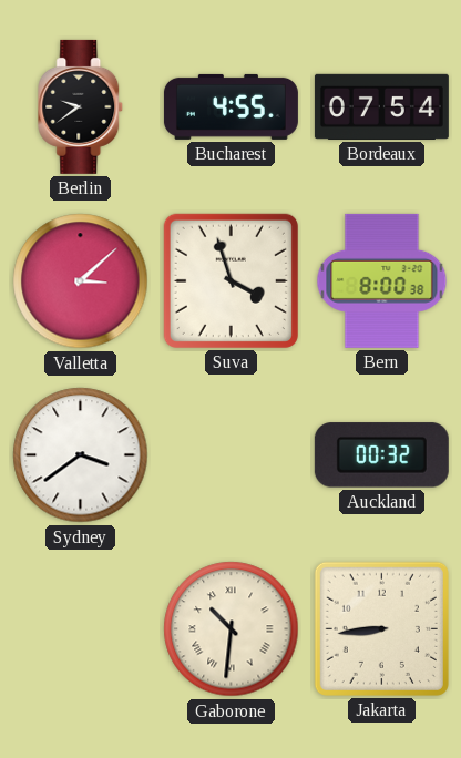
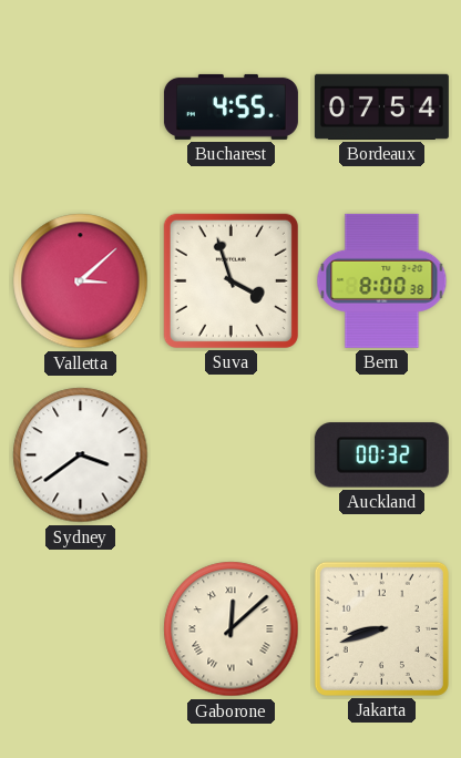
Berlin: 9:39 -> none (81, 106)
Gaborone: 10:31 -> 12:08 (232, 629)
Jakarta: 8:44 -> 8:42 (381, 628)
